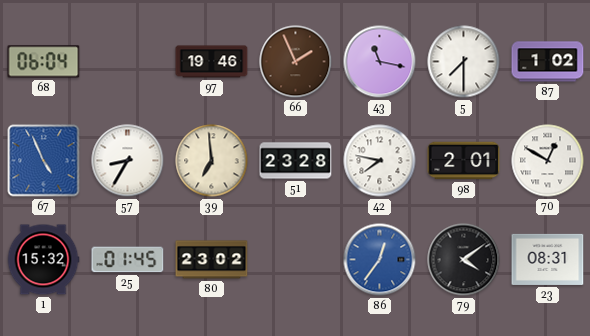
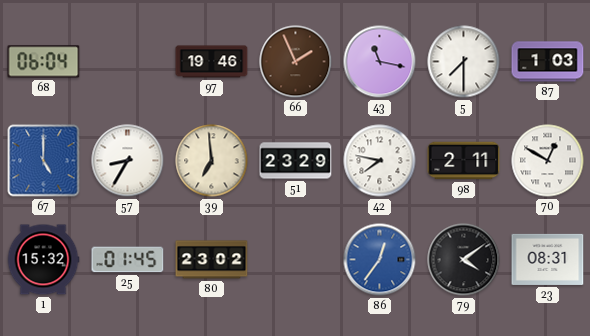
87: 1:02 -> 1:03 (548, 62)
67: 4:56 -> 5:00 (44, 161)
51: 23:28 -> 23:29 (296, 161)
98: 2:01 -> 2:11 (464, 161)
